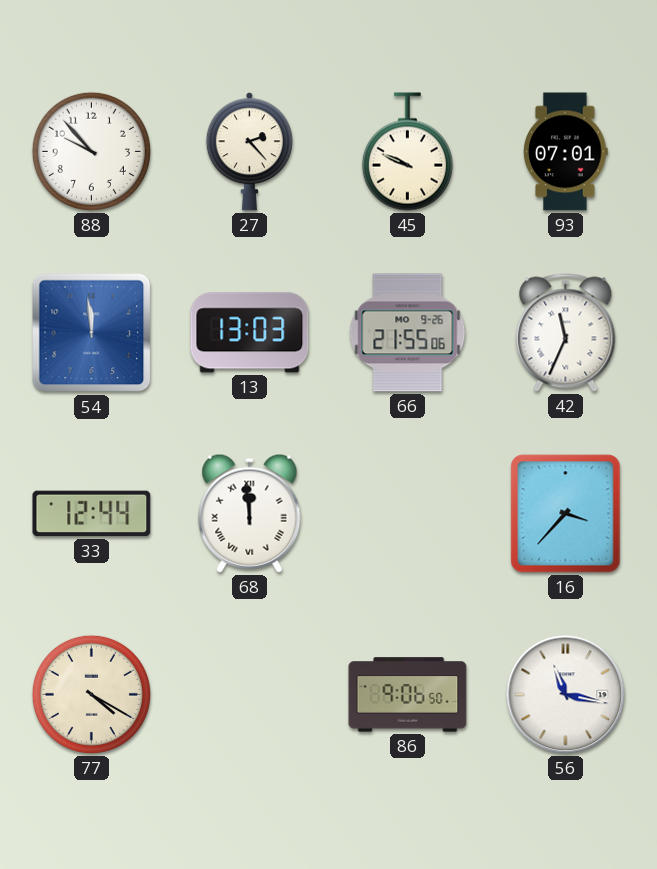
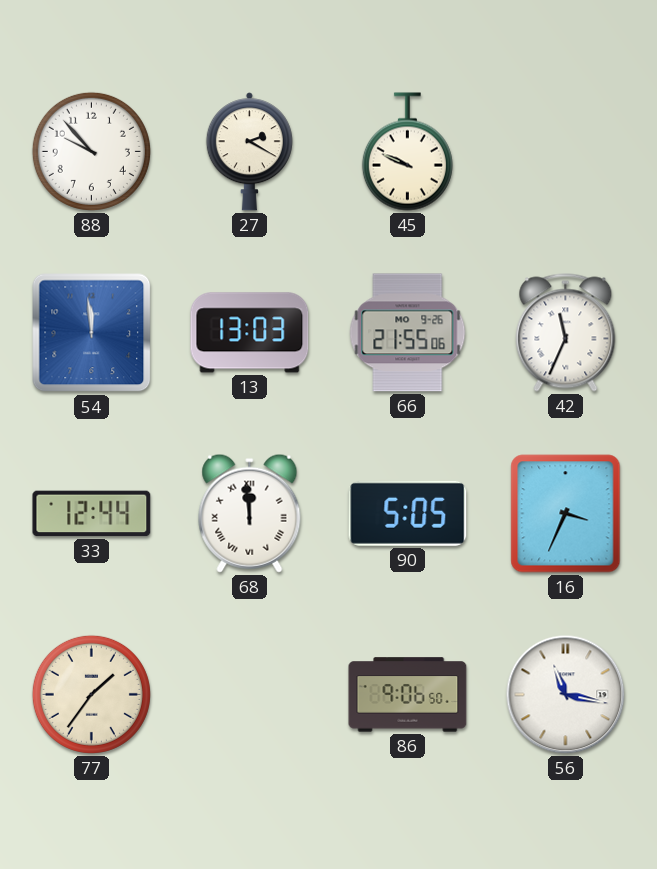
27: 2:23 -> 2:20 (249, 152)
93: 07:01 -> none (566, 152)
90: none -> 5:05 (408, 513)
16: 3:37 -> 3:34 (566, 514)
77: 4:20 -> 1:36 (91, 694)
